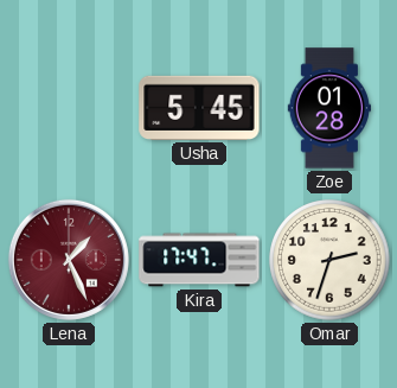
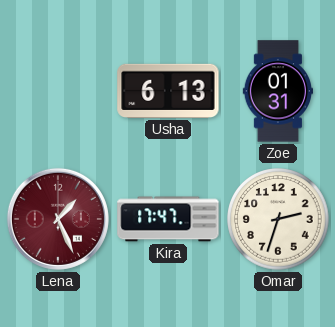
Usha: 5:45 -> 6:13 (168, 91)
Zoe: 01:28 -> 01:31 (277, 91)
